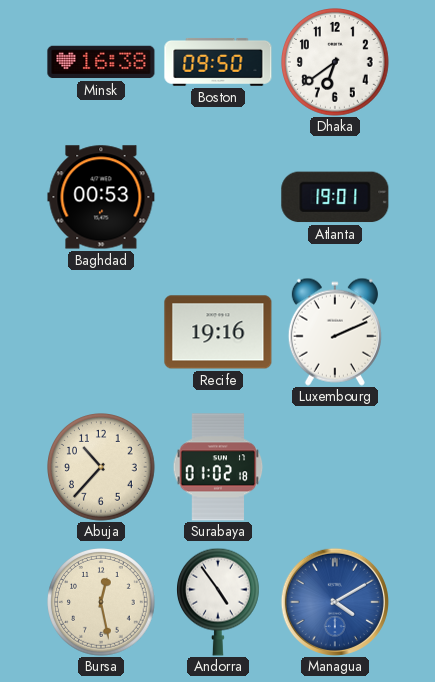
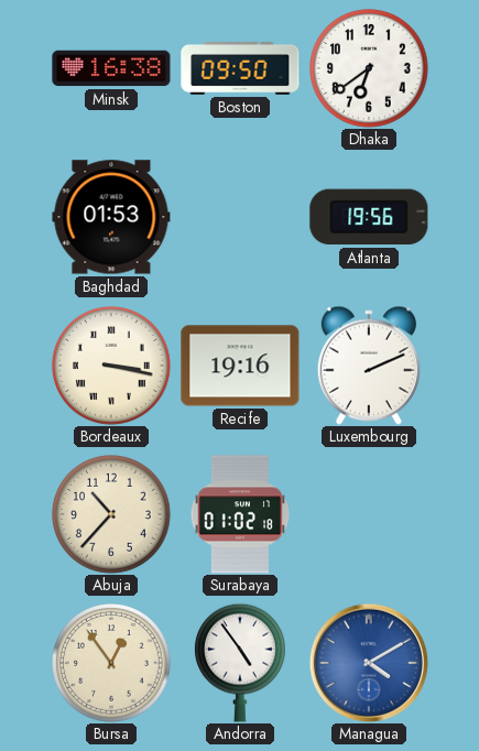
Baghdad: 00:53 -> 01:53 (111, 217)
Atlanta: 19:01 -> 19:56 (369, 217)
Bordeaux: none -> 3:17 (112, 367)
Bursa: 12:28 -> 12:54 (112, 664)
